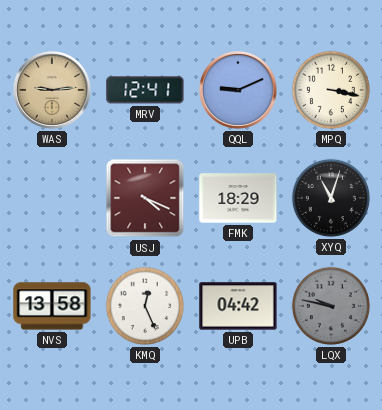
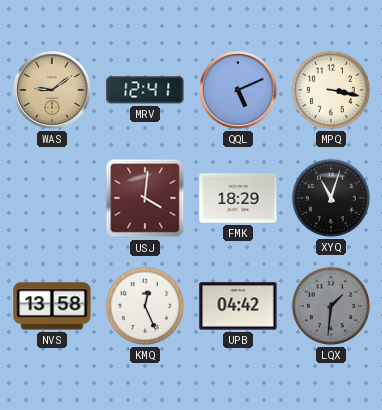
WAS: 9:14 -> 9:09 (52, 90)
QQL: 9:11 -> 5:11 (238, 90)
USJ: 4:19 -> 4:01 (145, 198)
LQX: 9:47 -> 1:31 (331, 306)
